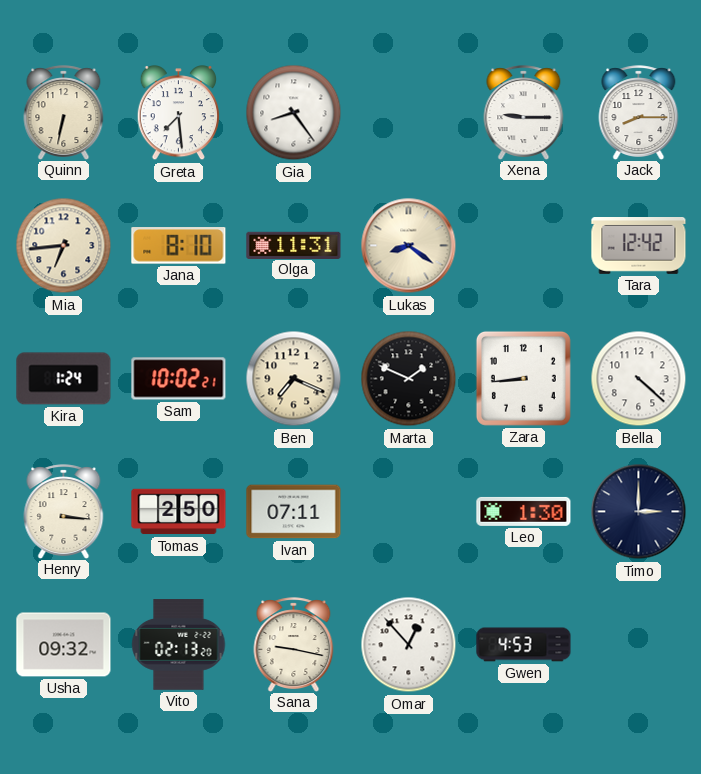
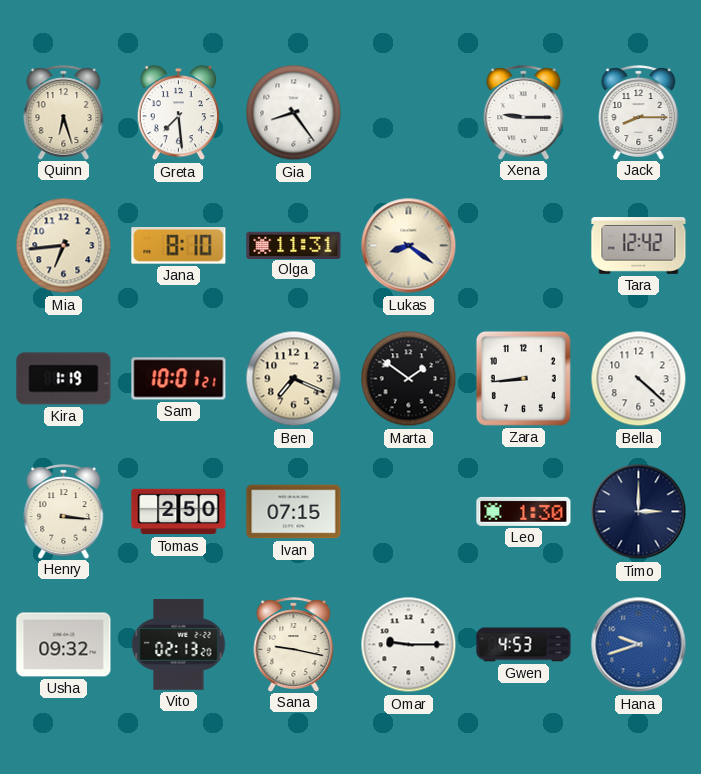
Quinn: 6:32 -> 6:27 (64, 112)
Kira: 1:24 -> 1:19 (64, 379)
Sam: 10:02 -> 10:01 (179, 379)
Marta: 1:49 -> 1:51 (409, 379)
Ivan: 07:11 -> 07:15 (294, 512)
Omar: 12:53 -> 9:15 (409, 645)
Hana: none -> 9:42 (639, 645)
